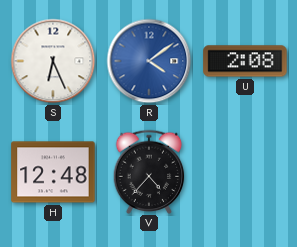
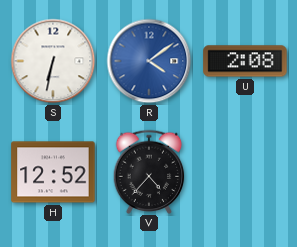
S: 6:26 -> 6:32 (53, 61)
H: 12:48 -> 12:52 (53, 172)
